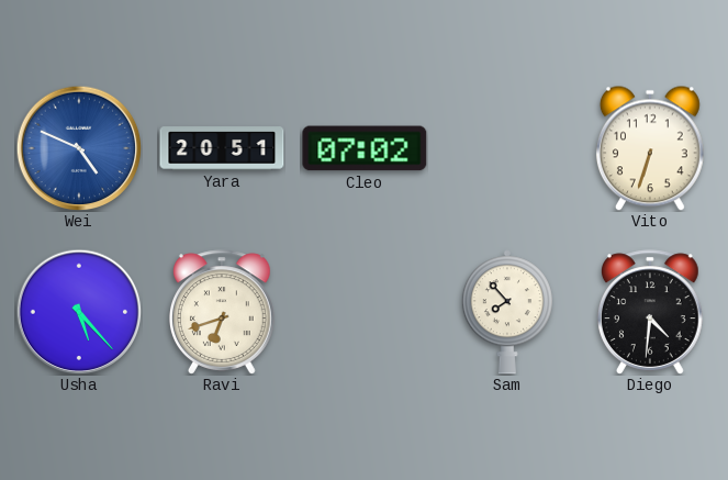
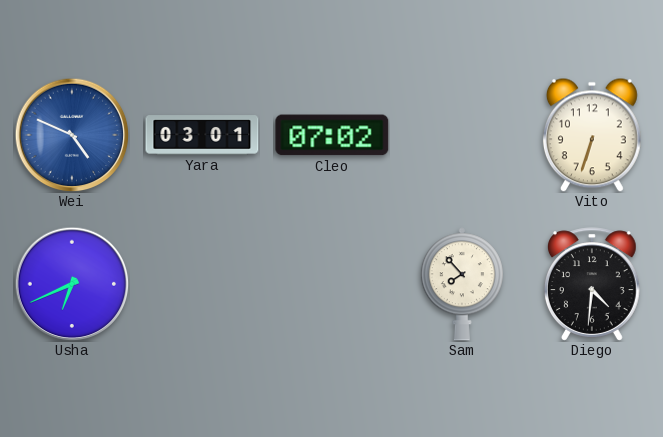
Yara: 20:51 -> 03:01 (202, 135)
Usha: 5:23 -> 6:41 (72, 284)
Ravi: 6:42 -> none (222, 312)
